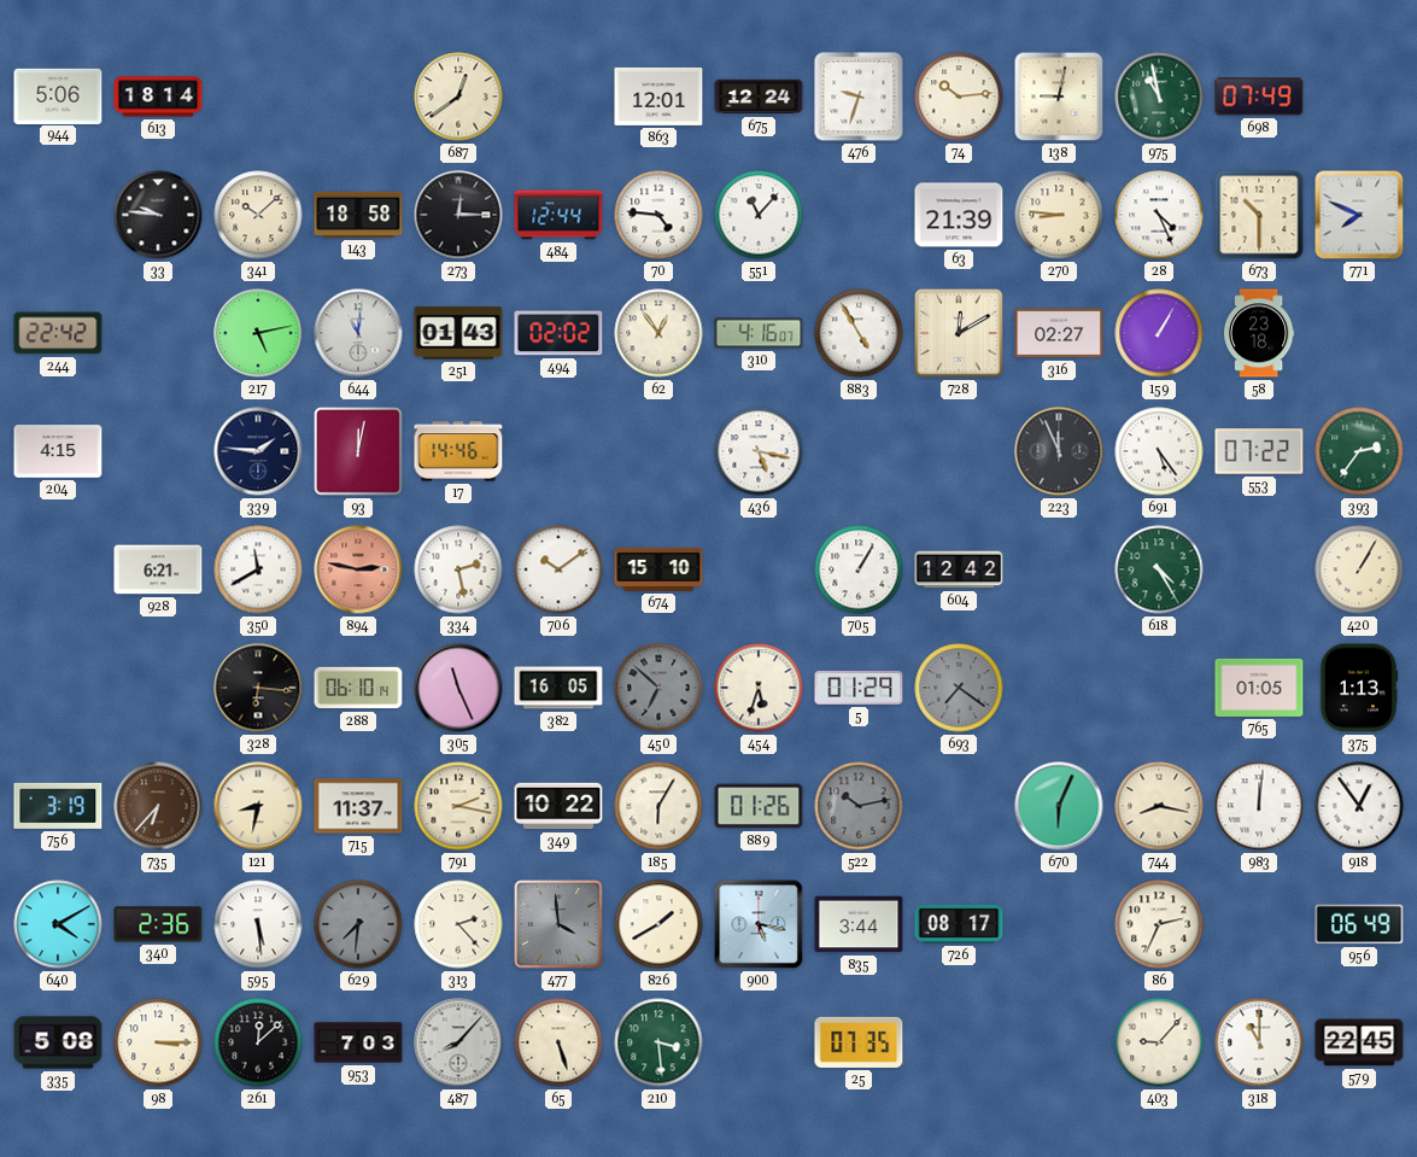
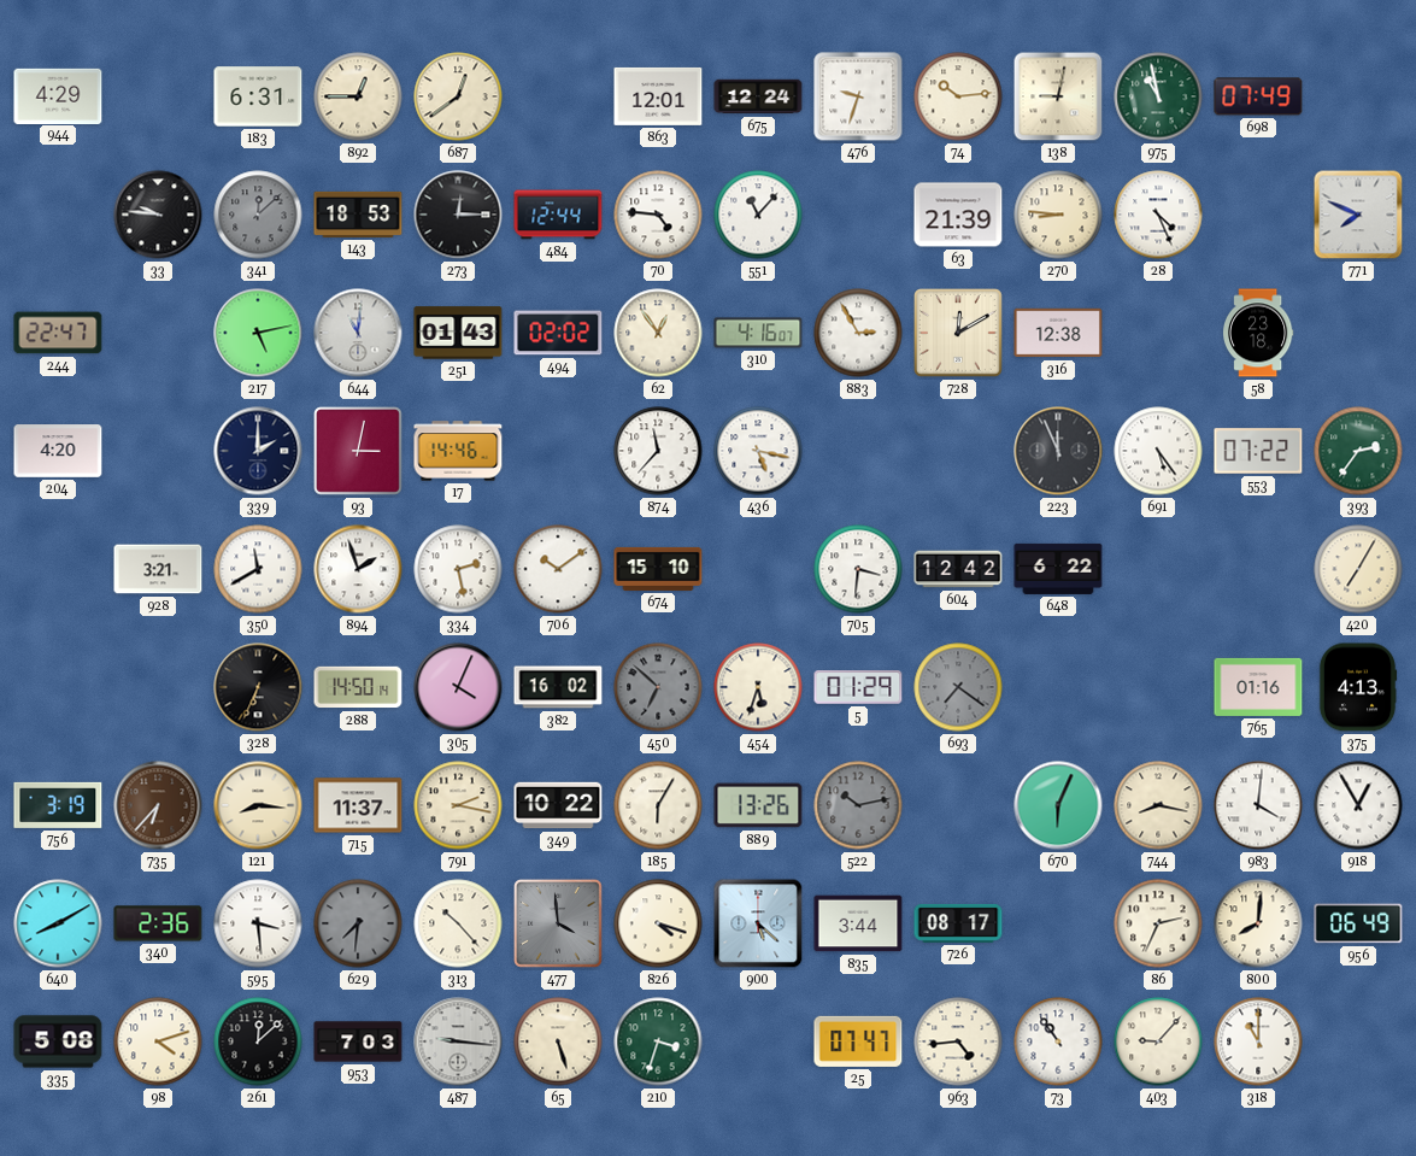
944: 5:06 -> 4:29 (58, 95)
613: 18:14 -> none (158, 97)
183: none -> 6:31 (258, 96)
892: none -> 12:45 (358, 96)
341: 10:08 -> 12:08 (258, 215)
341 dial: cream -> grey (258, 215)
143: 18:58 -> 18:53 (358, 215)
673: 10:30 -> none (1259, 215)
244: 22:42 -> 22:47 (58, 333)
883: 4:55 -> 2:55 (858, 333)
316: 02:27 -> 12:38 (1058, 333)
159: 1:05 -> none (1159, 333)
204: 4:15 -> 4:20 (58, 451)
339: 1:46 -> 2:00 (258, 451)
93: 12:02 -> 3:02 (359, 452)
874: none -> 11:37 (658, 451)
928: 6:21 -> 3:21 (158, 569)
894: 2:47 -> 1:57 (358, 569)
894 dial: salmon -> white (358, 569)
705: 1:05 -> 3:31 (858, 569)
648: none -> 6:22 (1058, 569)
618: 4:25 -> none (1159, 569)
420: 1:05 -> 7:05 (1358, 569)
328: 6:16 -> 6:34 (258, 687)
288: 06:10 -> 14:50 (358, 687)
305: 11:26 -> 4:04 (458, 687)
382: 16:05 -> 16:02 (558, 687)
765: 01:05 -> 01:16 (1258, 687)
375: 1:13 -> 4:13 (1358, 687)
121: 8:32 -> 8:16 (258, 805)
889: 01:26 -> 13:26 (758, 805)
983: 12:01 -> 4:01 (1258, 805)
918: 12:54 -> 12:55 (1358, 805)
640: 4:10 -> 8:10 (58, 923)
595: 5:29 -> 3:29 (258, 923)
313: 2:23 -> 10:23 (458, 923)
826: 1:40 -> 4:18 (658, 923)
900: 5:17 -> 5:22 (758, 923)
800: none -> 8:01 (1258, 923)
98: 3:15 -> 4:12 (158, 1041)
487: 8:07 -> 9:16 (458, 1041)
210: 3:29 -> 3:33 (658, 1041)
25: 07:35 -> 07:47 (858, 1041)
963: none -> 4:44 (958, 1041)
73: none -> 10:54 (1058, 1041)
579: 22:45 -> none (1359, 1042)
